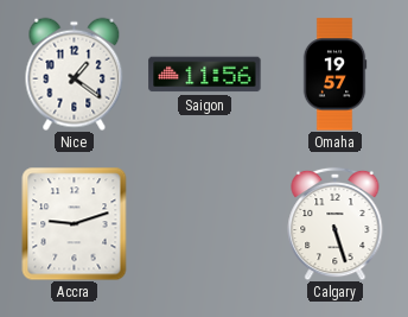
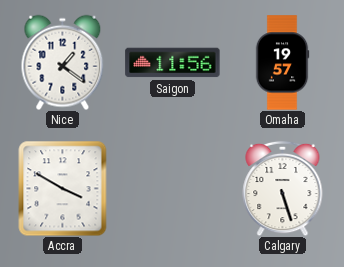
Accra: 9:12 -> 3:50 (63, 188)
